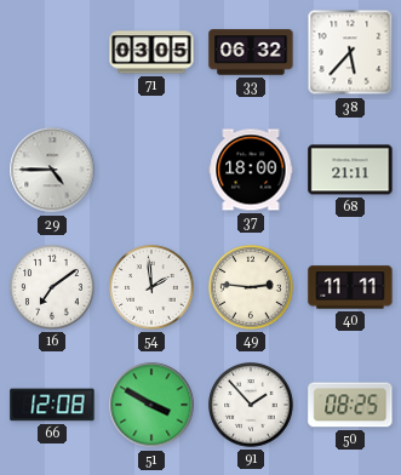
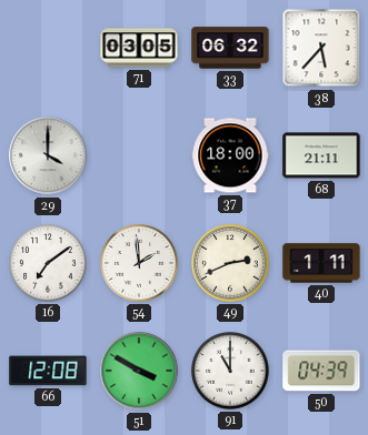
29: 4:45 -> 4:00 (48, 155)
49: 2:46 -> 2:41 (230, 263)
40: 11:11 -> 1:11 (321, 263)
91: 1:53 -> 11:00 (230, 371)
50: 08:25 -> 04:39 (321, 371)
